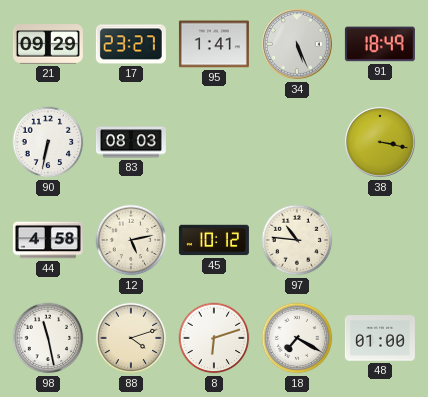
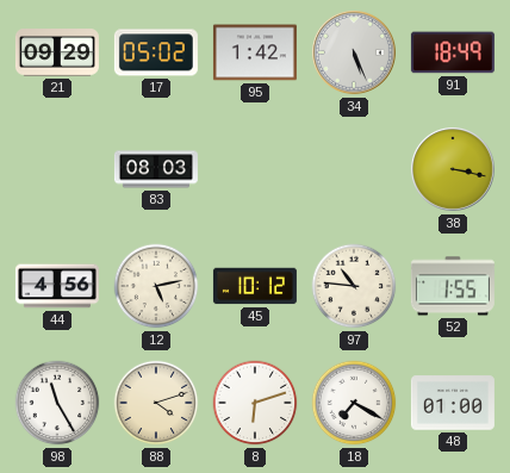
17: 23:27 -> 05:02 (156, 52)
95: 1:41 -> 1:42 (255, 52)
90: 6:32 -> none (48, 142)
44: 4:58 -> 4:56 (57, 286)
52: none -> 1:55 (453, 286)
98: 11:28 -> 11:25 (57, 403)
